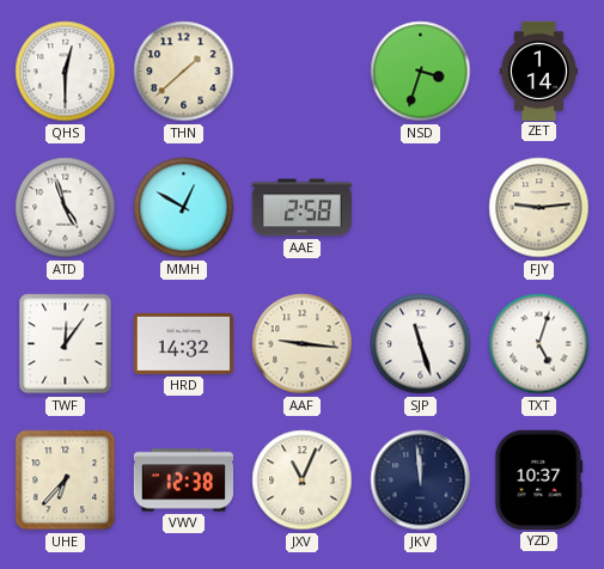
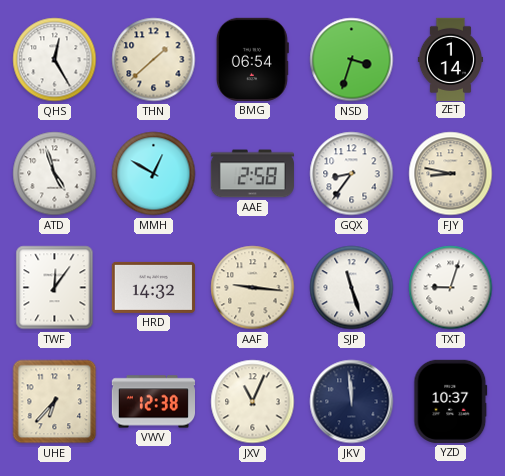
QHS: 12:30 -> 12:25 (55, 60)
BMG: none -> 06:54 (252, 59)
GQX: none -> 8:36 (352, 174)
FJY: 9:14 -> 8:47 (451, 174)
TXT: 5:03 -> 9:03 (451, 288)
